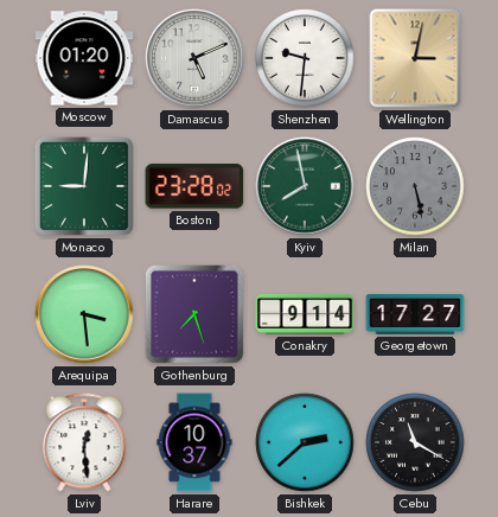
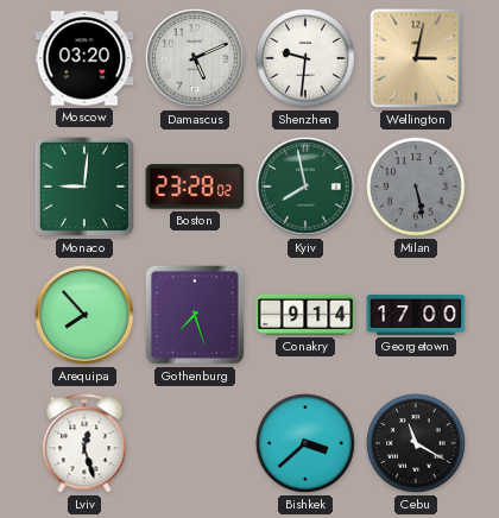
Moscow: 01:20 -> 03:20 (84, 58)
Arequipa: 3:29 -> 7:53 (84, 315)
Georgetown: 17:27 -> 17:00 (416, 315)
Lviv: 12:29 -> 12:27 (84, 443)
Harare: 10:37 -> none (194, 442)
Bishkek: 2:38 -> 3:38 (305, 443)
